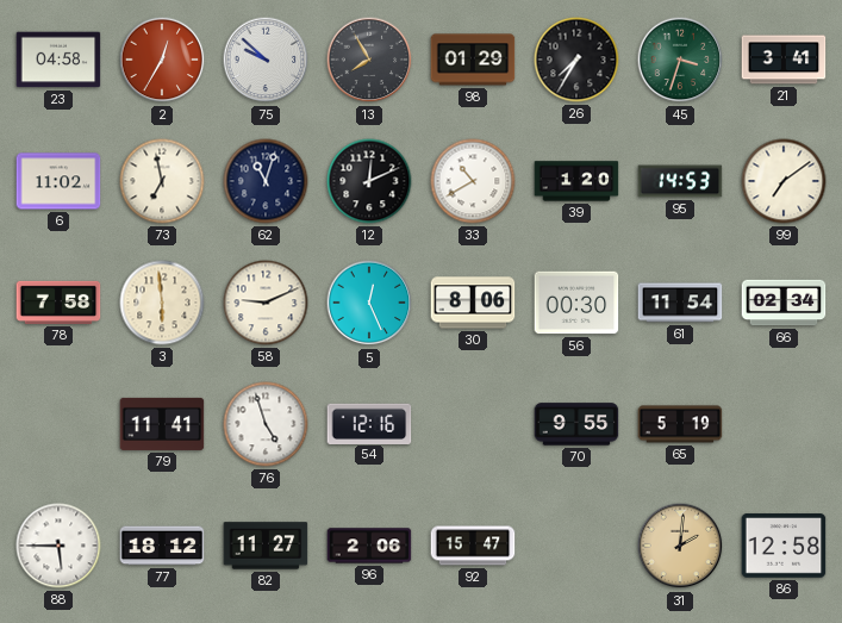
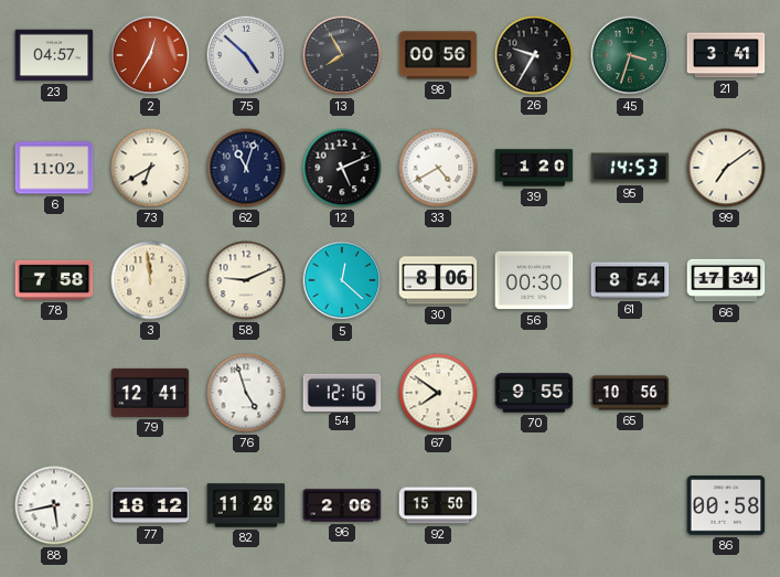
23: 04:58 -> 04:57 (54, 55)
75: 9:52 -> 4:52 (246, 55)
98: 01:29 -> 00:56 (438, 55)
26: 7:35 -> 9:35 (534, 55)
73: 6:58 -> 6:40 (150, 168)
12: 12:11 -> 5:11 (342, 168)
33: 10:40 -> 4:40 (438, 168)
3: 5:59 -> 11:59 (150, 280)
5: 12:26 -> 12:22 (342, 280)
61: 11:54 -> 8:54 (630, 280)
66: 02:34 -> 17:34 (726, 280)
79: 11:41 -> 12:41 (150, 393)
67: none -> 7:51 (438, 393)
65: 5:19 -> 10:56 (630, 393)
88: 5:45 -> 5:43 (54, 505)
82: 11:27 -> 11:28 (246, 505)
92: 15:47 -> 15:50 (438, 505)
31: 2:01 -> none (680, 546)
86: 12:58 -> 00:58 (726, 505)
